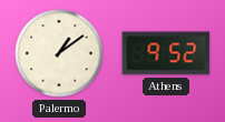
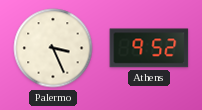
Palermo: 1:09 -> 3:26 (53, 48)
